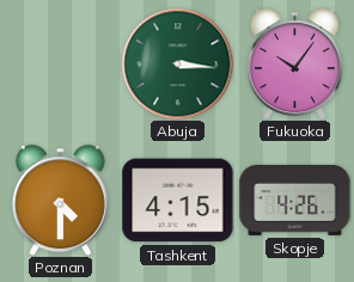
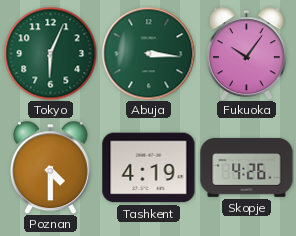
Tokyo: none -> 6:04 (50, 53)
Tashkent: 4:15 -> 4:19 (149, 168)
